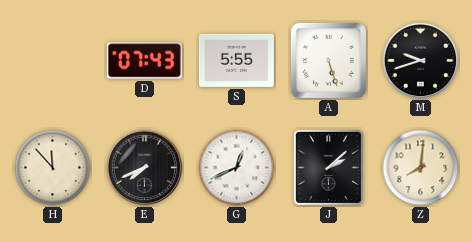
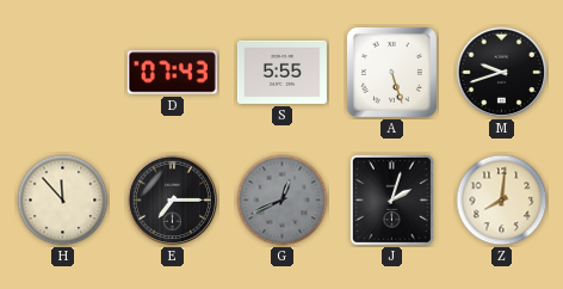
E: 7:41 -> 7:15 (173, 201)
G dial: white -> grey (283, 201)
J: 2:08 -> 2:03 (391, 199)
